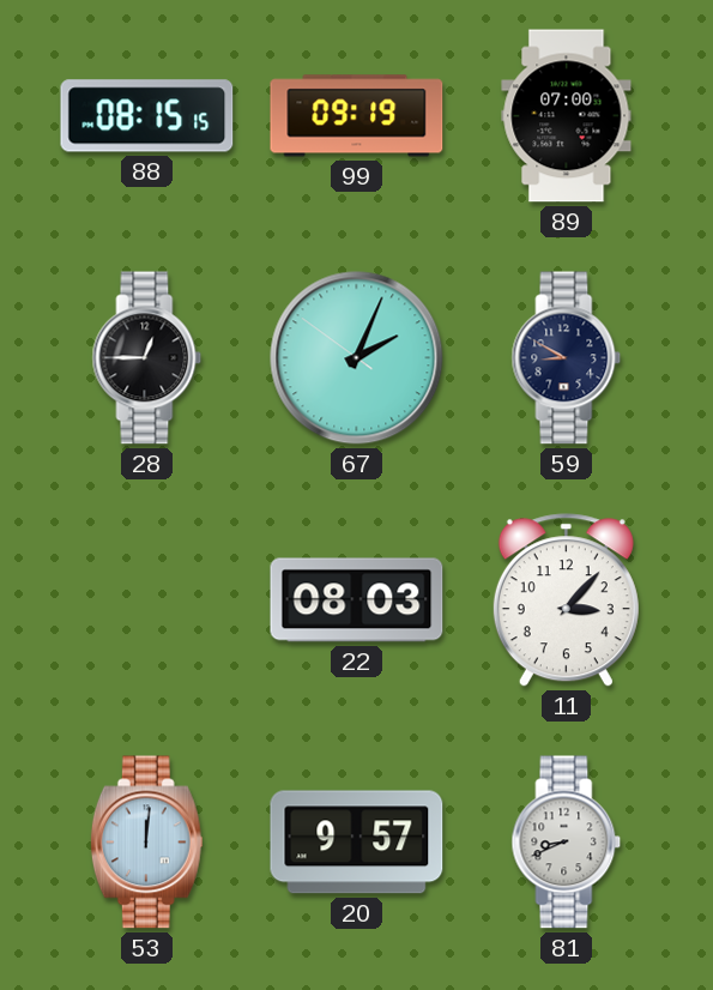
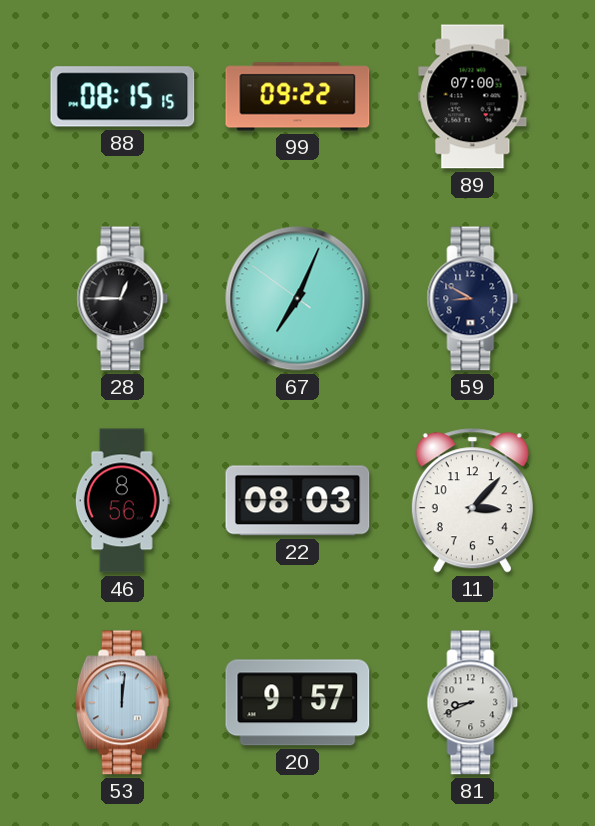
99: 09:19 -> 09:22 (298, 97)
67: 2:03 -> 7:03 (298, 299)
46: none -> 8:56 (122, 501)
